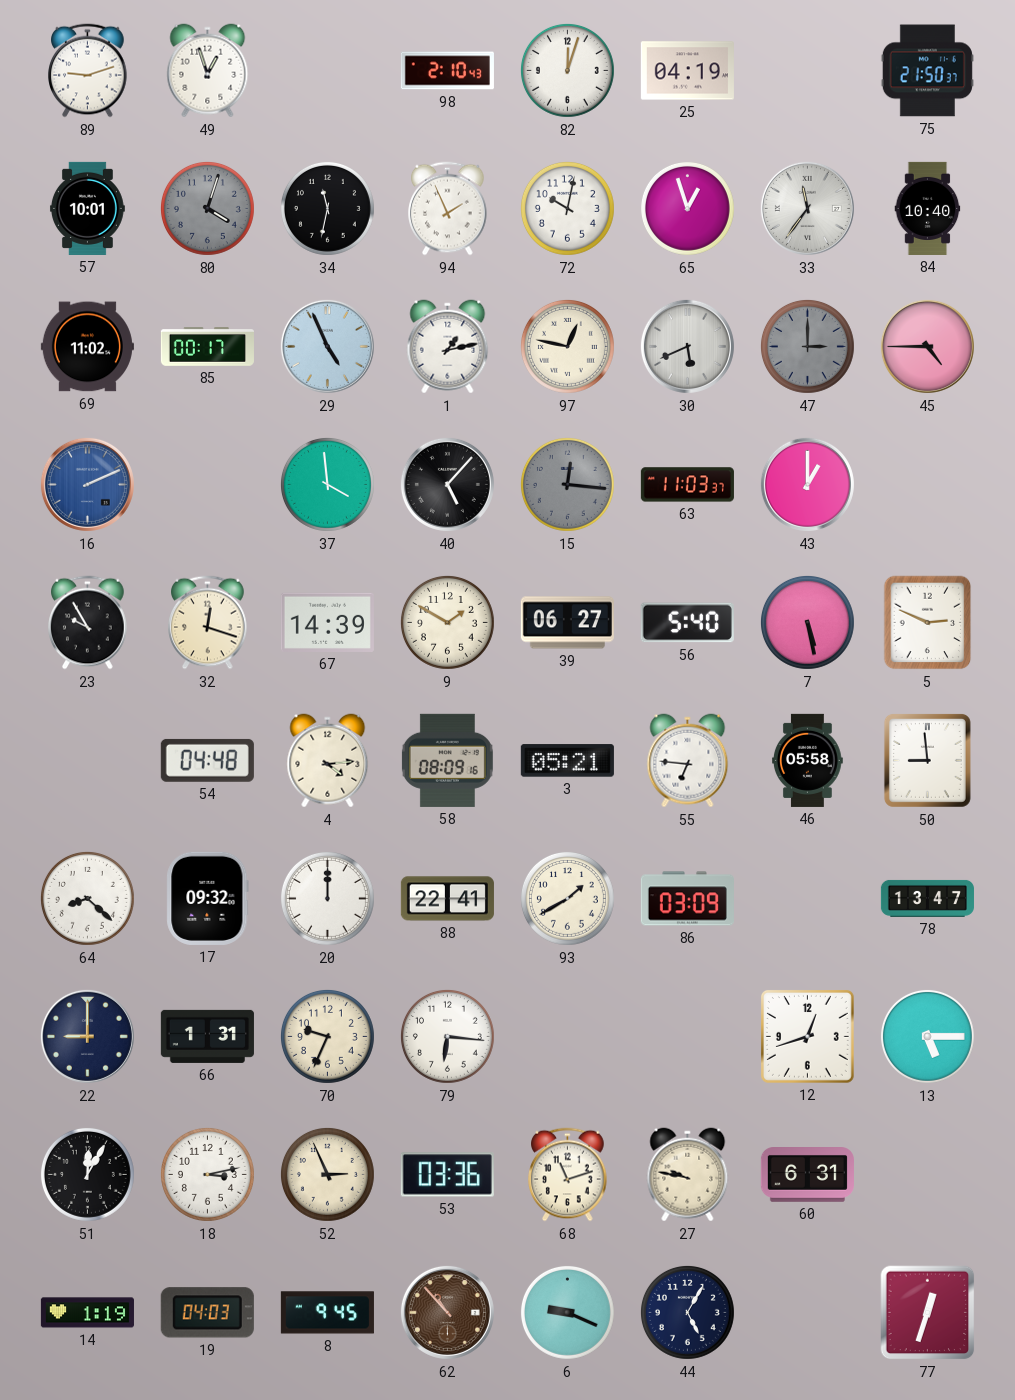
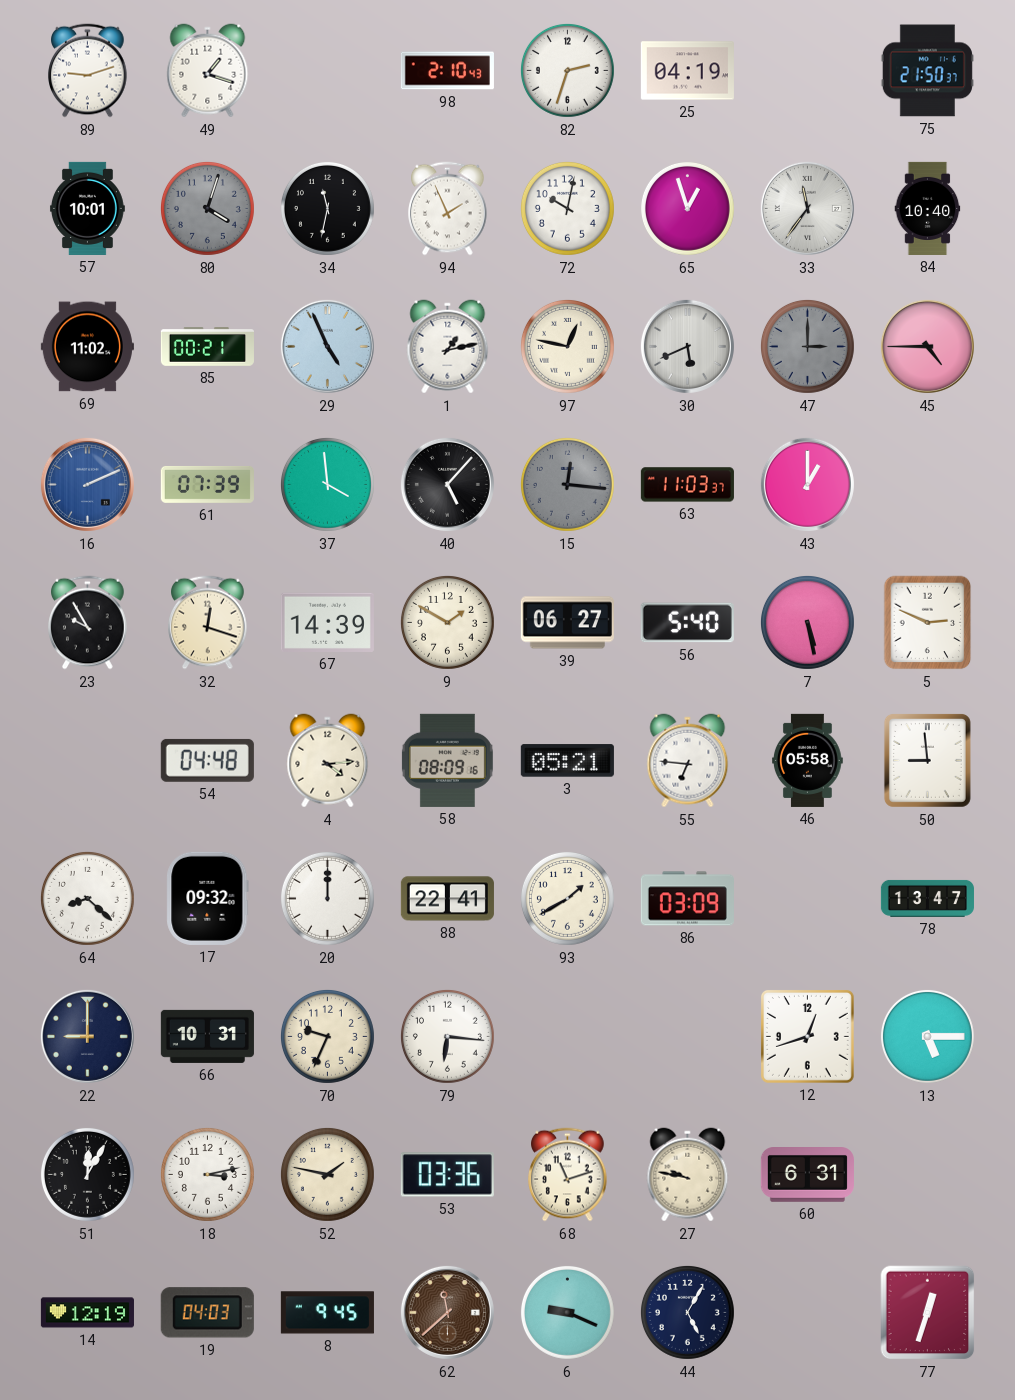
49: 12:57 -> 1:18 (208, 71)
82: 12:03 -> 2:33 (567, 70)
85: 00:17 -> 00:21 (207, 347)
61: none -> 07:39 (207, 484)
66: 1:31 -> 10:31 (207, 1036)
52: 2:56 -> 1:47 (327, 1174)
14: 1:19 -> 12:19 (87, 1313)
62: 10:53 -> 11:38 (447, 1312)
